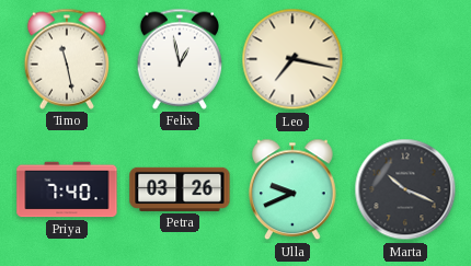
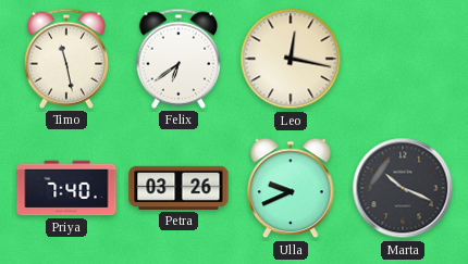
Felix: 12:58 -> 6:39 (177, 59)
Leo: 7:17 -> 12:17 (291, 59)
